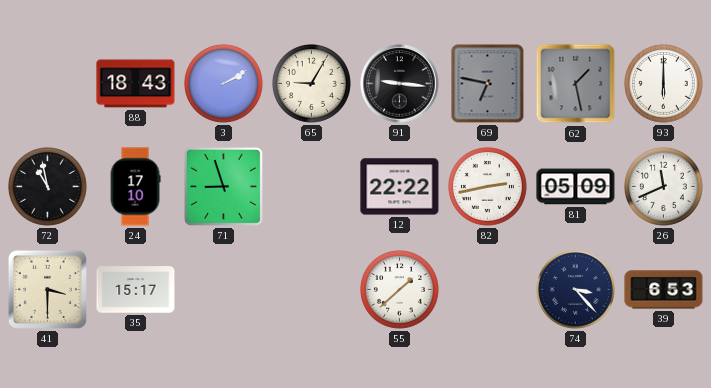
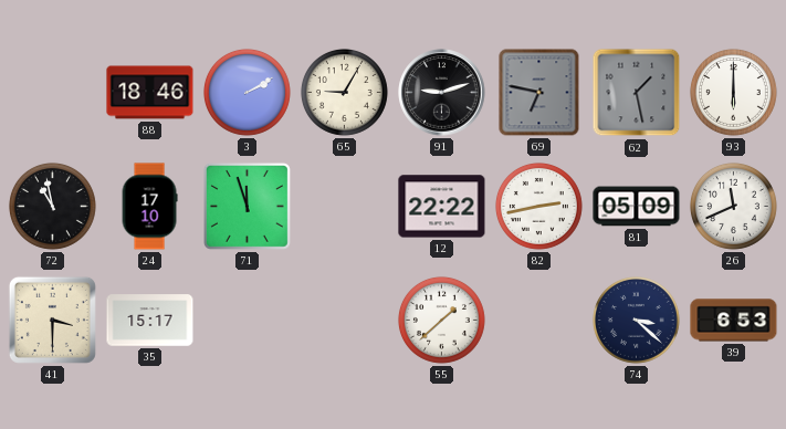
88: 18:43 -> 18:46 (150, 93)
91: 9:16 -> 9:12 (442, 93)
71: 8:57 -> 11:57 (247, 206)
74: 3:23 -> 3:22 (636, 320)
